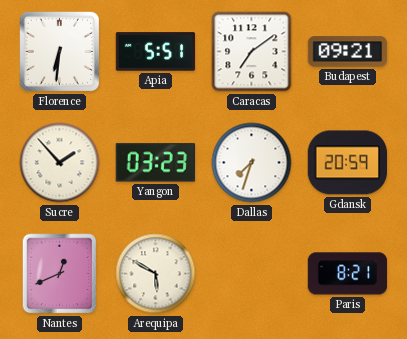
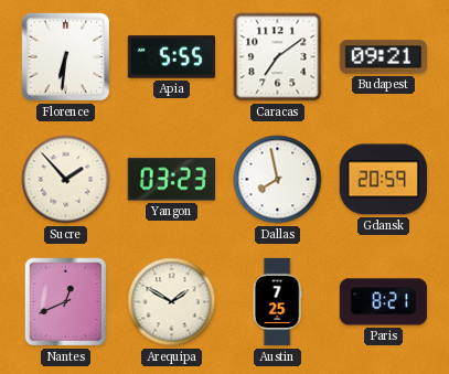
Apia: 5:51 -> 5:55 (172, 57)
Dallas: 7:33 -> 7:58 (278, 180)
Arequipa: 5:50 -> 1:50 (172, 302)
Austin: none -> 7:25 (277, 302)
